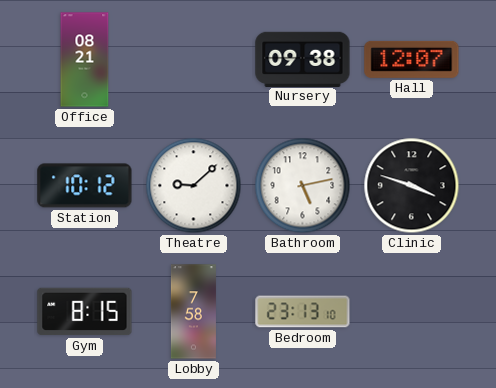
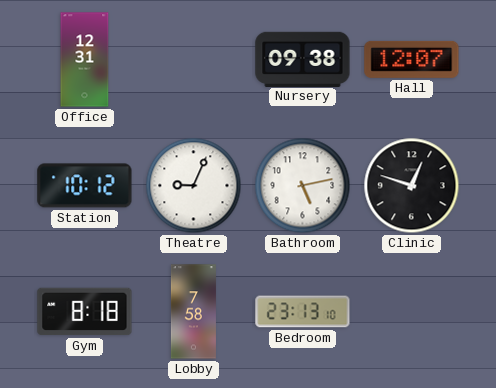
Office: 08:21 -> 12:31 (85, 60)
Theatre: 9:08 -> 9:04 (194, 186)
Clinic: 3:48 -> 12:48 (412, 186)
Gym: 8:15 -> 8:18 (85, 312)
